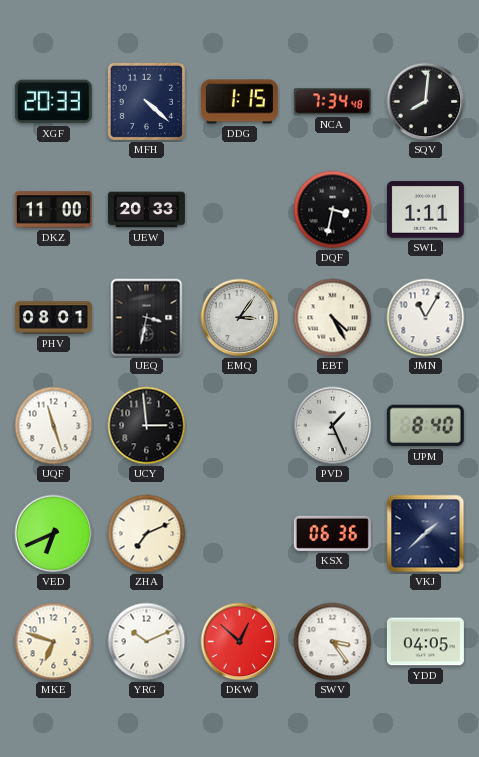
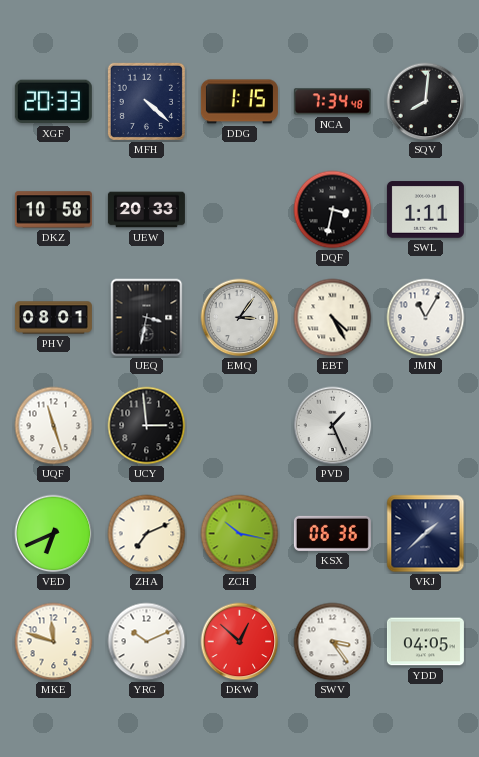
DKZ: 11:00 -> 10:58 (53, 210)
UPM: 8:40 -> none (425, 426)
ZCH: none -> 10:17 (240, 534)
MKE: 6:48 -> 11:48 (54, 642)
